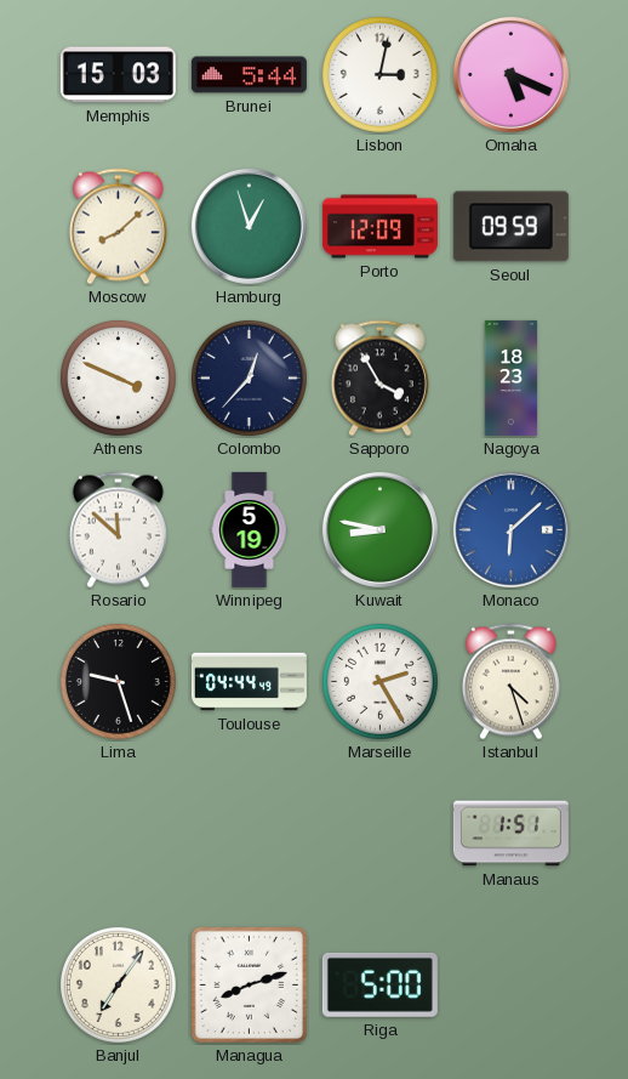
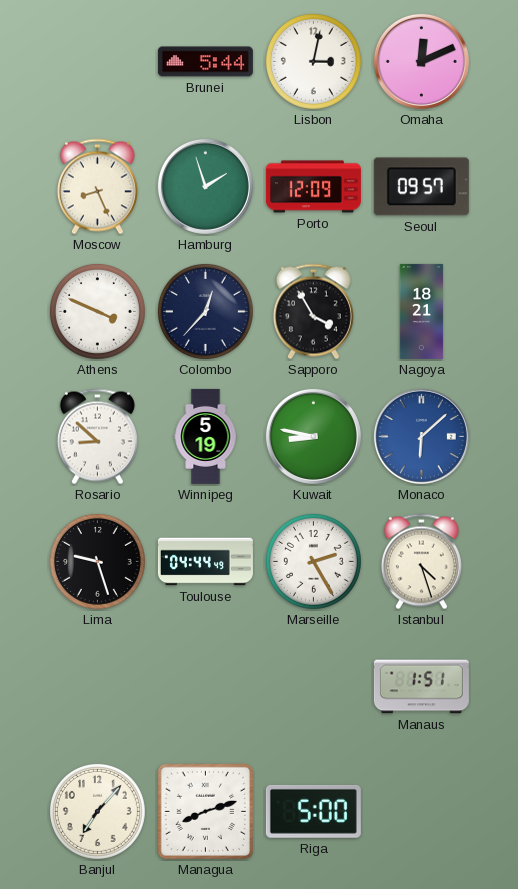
Memphis: 15:03 -> none (118, 75)
Omaha: 5:19 -> 12:11 (421, 61)
Moscow: 8:08 -> 8:26 (97, 187)
Hamburg: 12:57 -> 1:57 (205, 186)
Seoul: 09:59 -> 09:57 (421, 187)
Nagoya: 18:23 -> 18:21 (422, 311)
Rosario: 11:52 -> 8:52 (97, 437)
Banjul: 7:06 -> 7:07 (97, 811)
